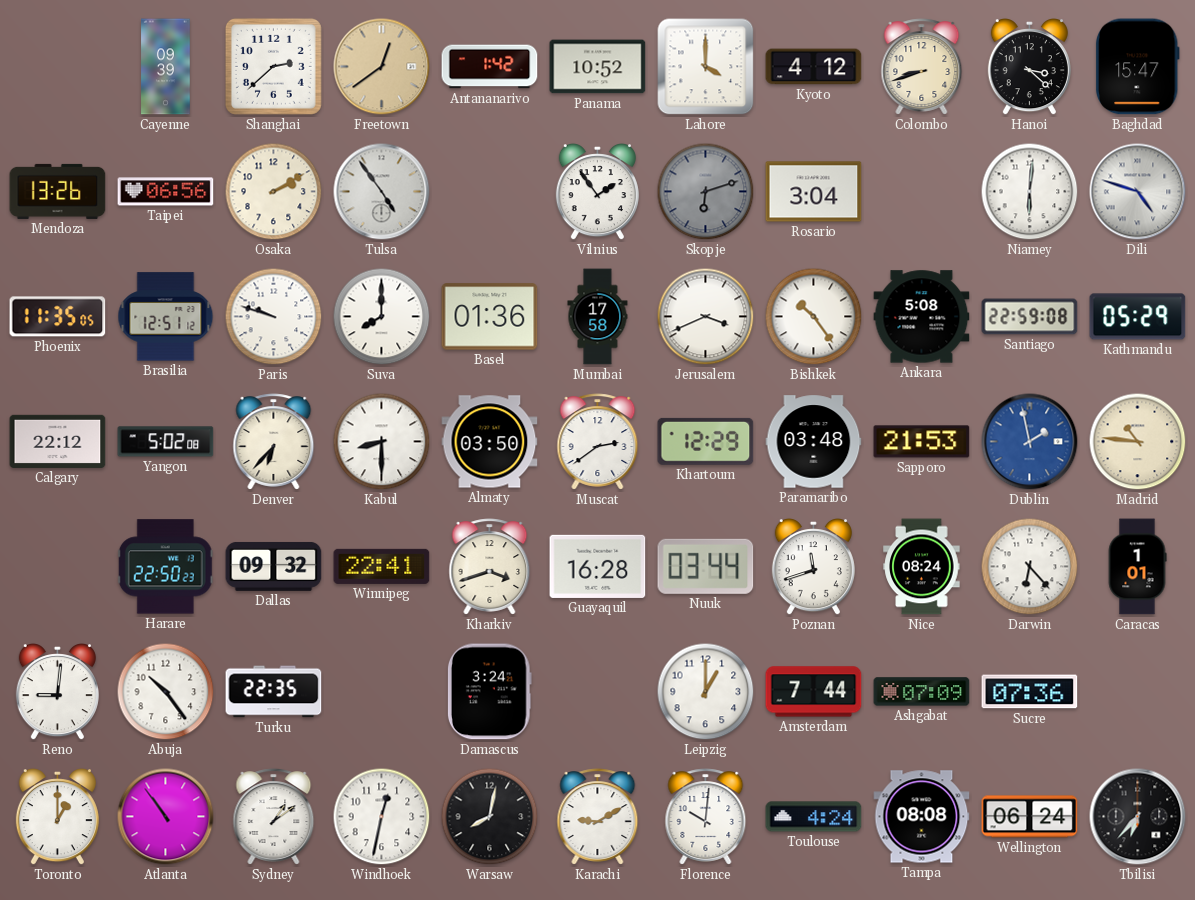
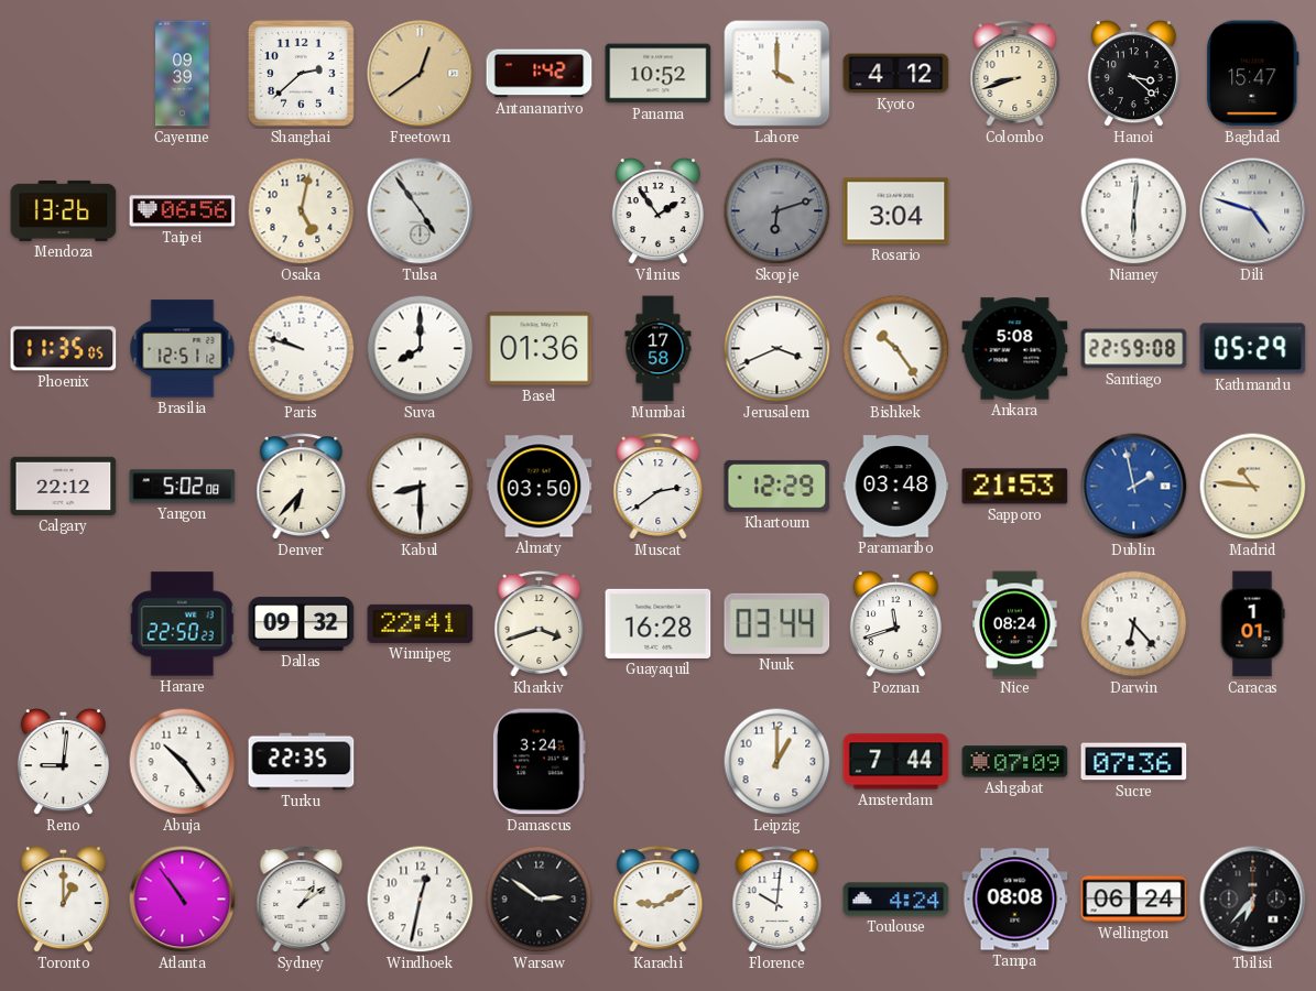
Osaka: 2:10 -> 5:02 (302, 211)
Warsaw: 8:02 -> 2:51 (540, 900)
